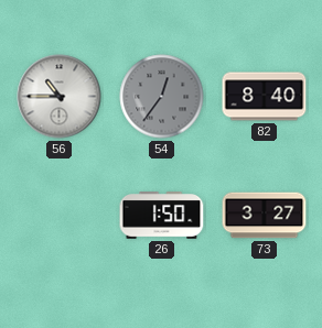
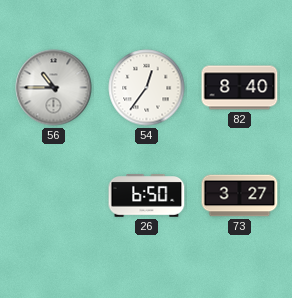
54 dial: grey -> white (147, 88)
26: 1:50 -> 6:50 (147, 196)
